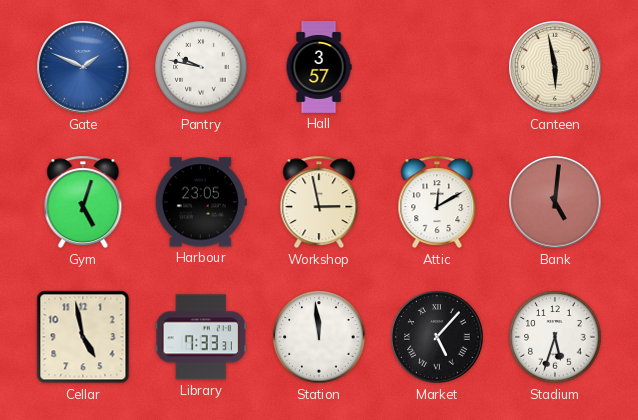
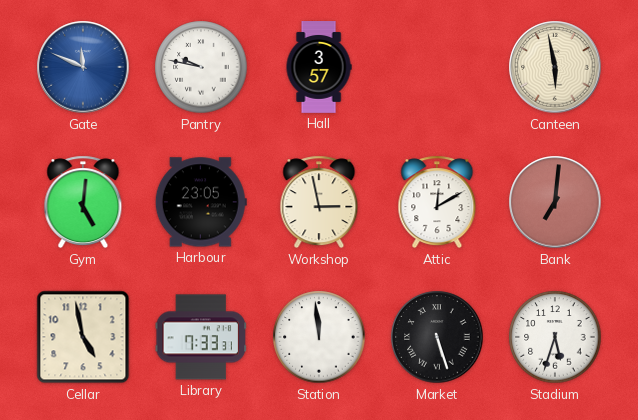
Gate: 1:49 -> 11:49 (83, 67)
Gym: 5:03 -> 5:01 (83, 202)
Bank: 5:01 -> 7:01 (555, 202)
Market: 5:07 -> 5:27 (437, 337)
